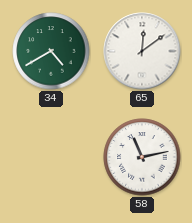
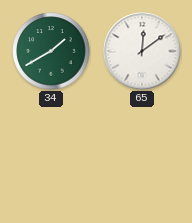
34: 4:40 -> 1:40 (51, 51)
58: 11:13 -> none (142, 157)
